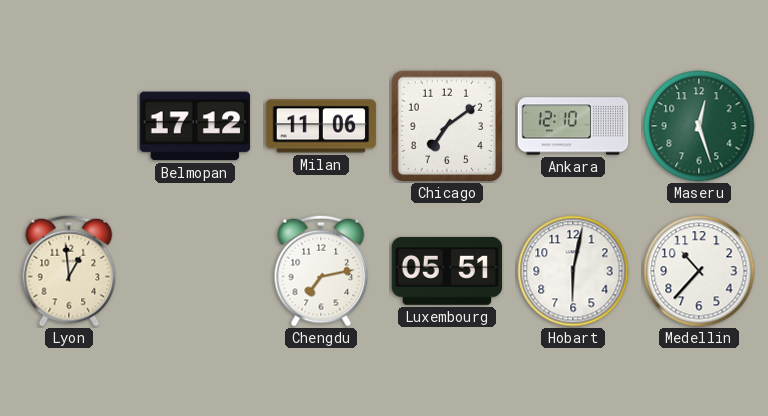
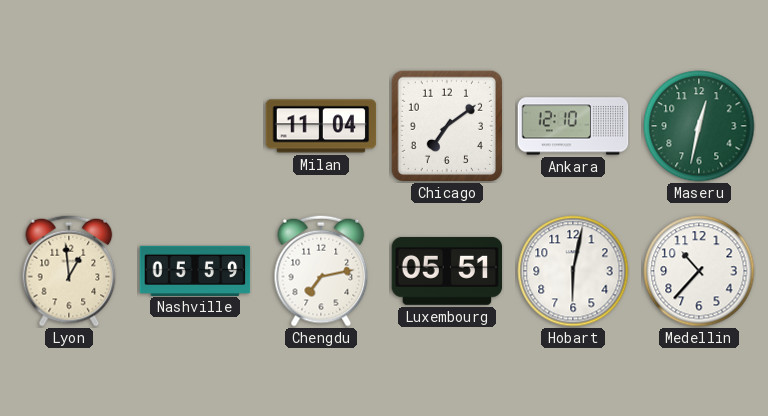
Belmopan: 17:12 -> none (195, 126)
Milan: 11:06 -> 11:04 (321, 126)
Maseru: 12:27 -> 12:32 (699, 126)
Nashville: none -> 05:59 (195, 270)
